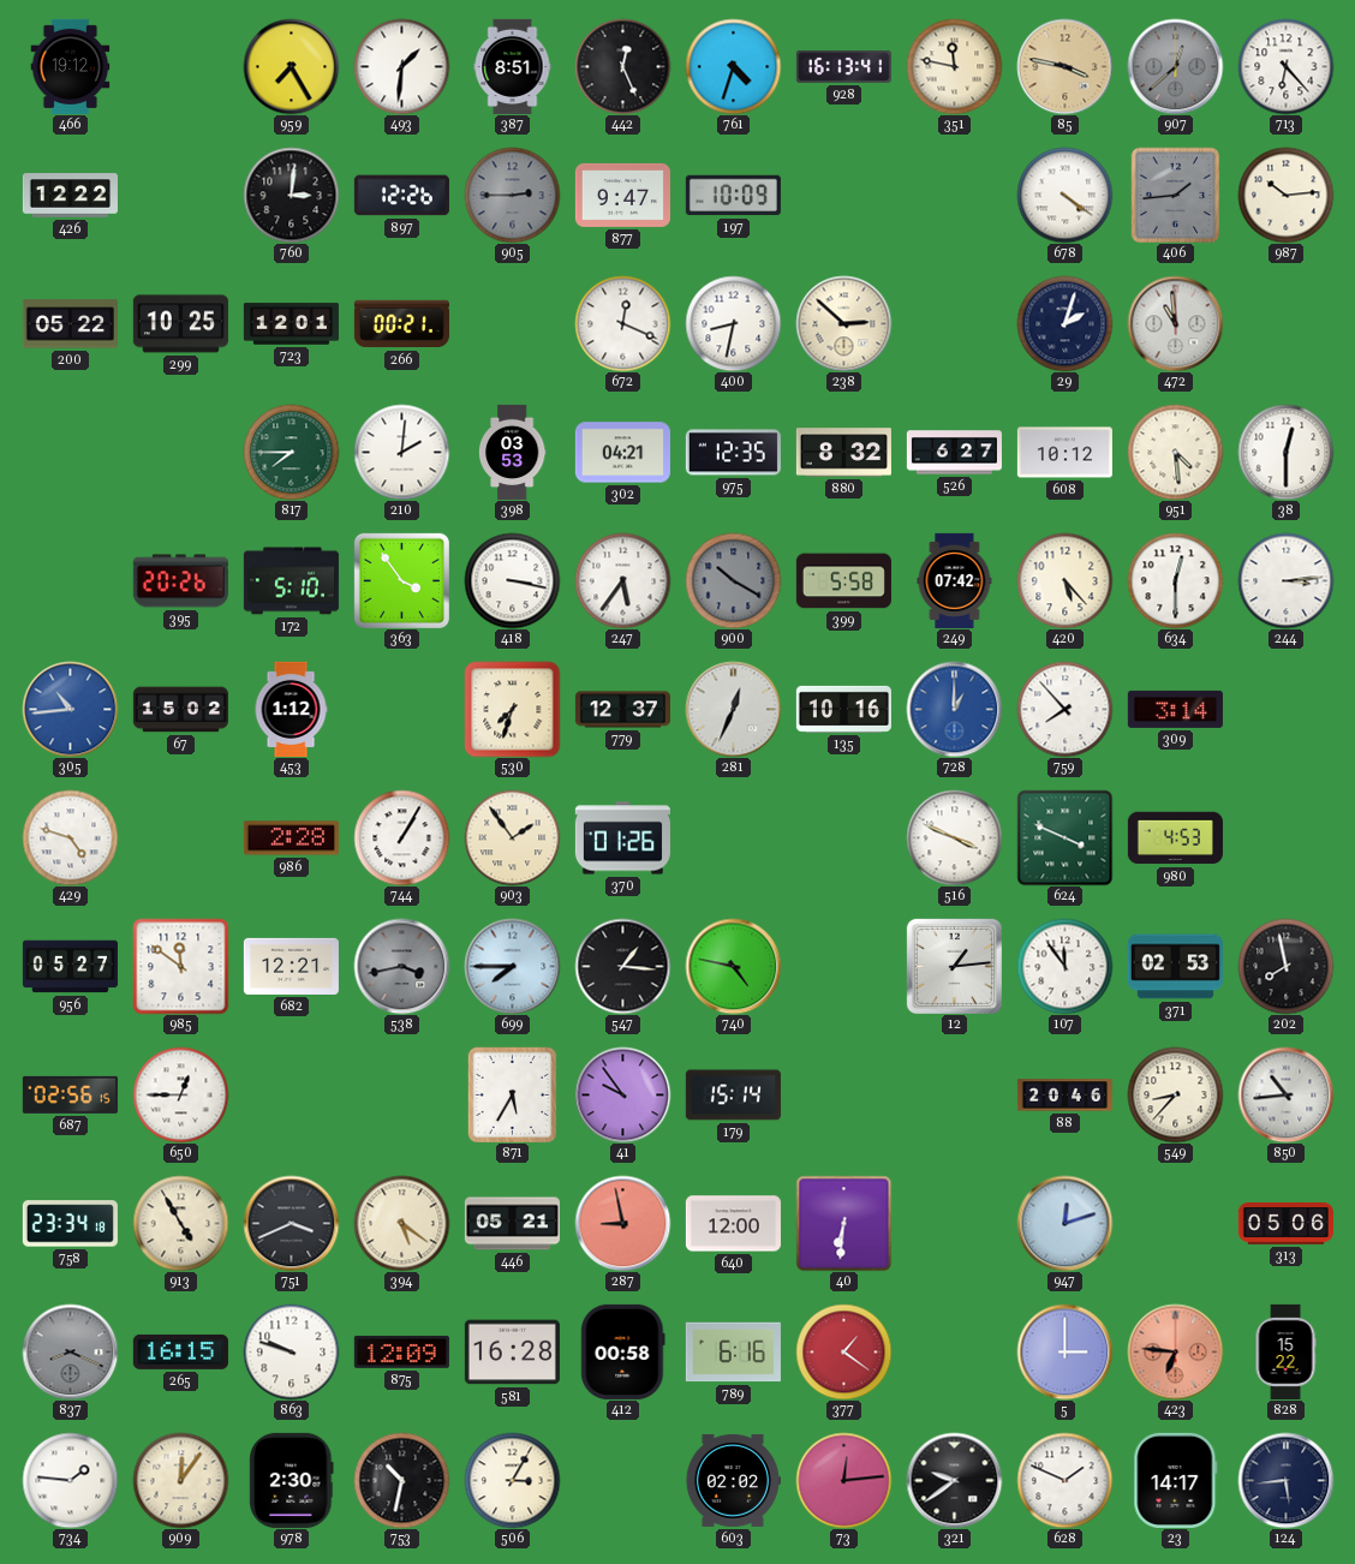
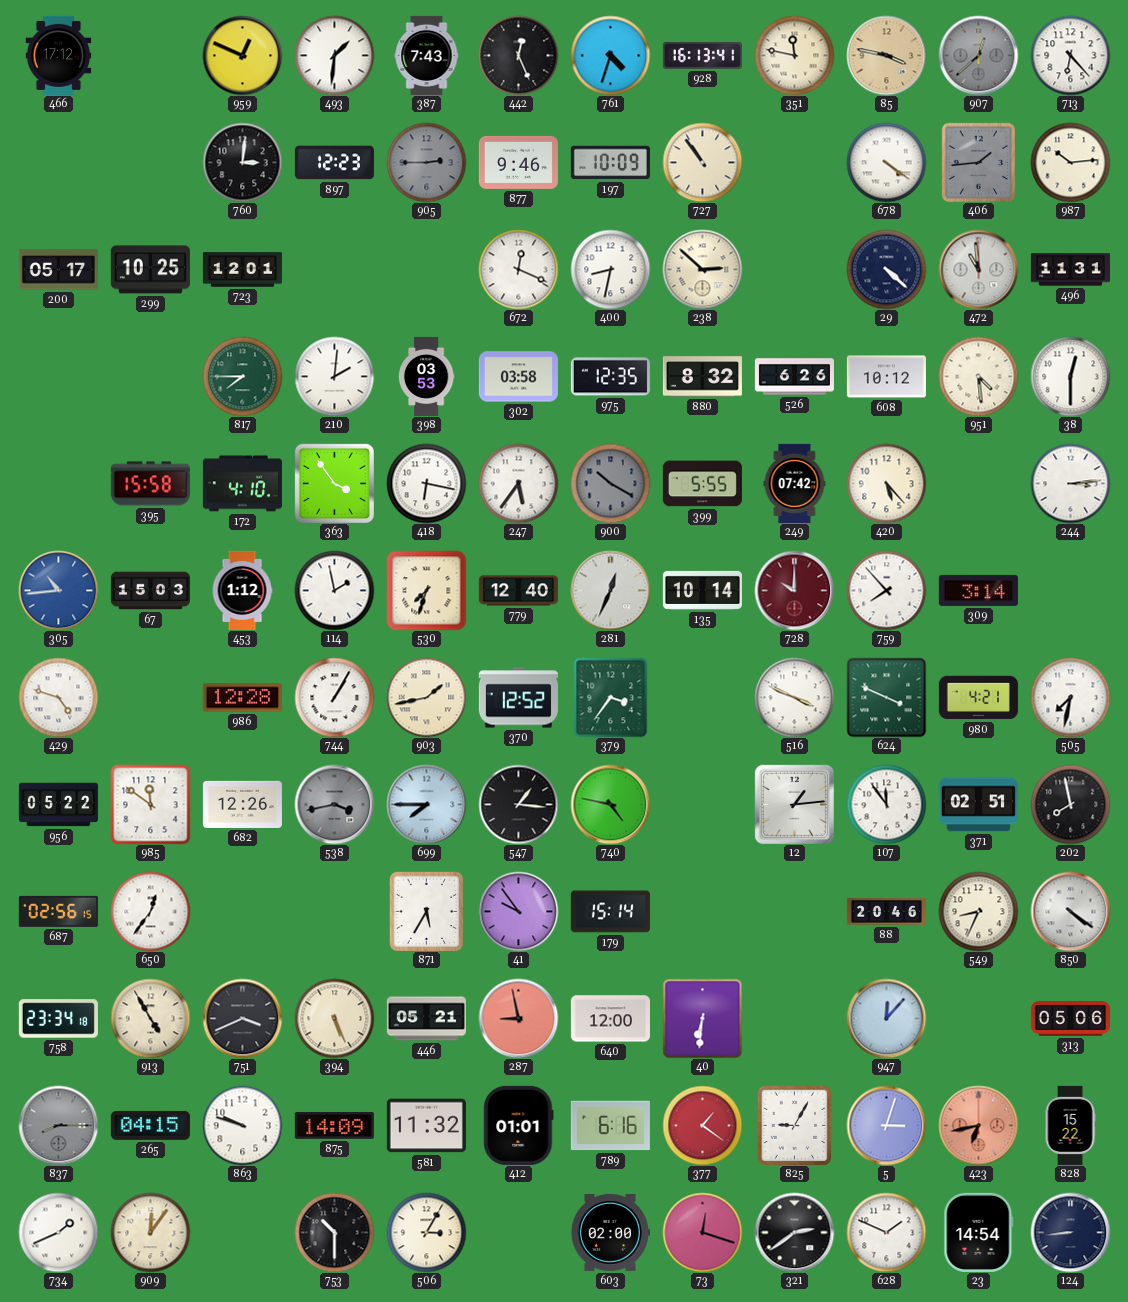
466: 19:12 -> 17:12 (59, 55)
959: 7:25 -> 12:49 (242, 55)
387: 8:51 -> 7:43 (427, 55)
426: 12:22 -> none (70, 196)
897: 12:26 -> 12:23 (334, 163)
877: 9:47 -> 9:46 (518, 162)
727: none -> 10:54 (702, 162)
200: 05:22 -> 05:17 (58, 270)
266: 00:21 -> none (401, 324)
29: 2:03 -> 4:22 (886, 269)
496: none -> 11:31 (1070, 270)
302: 04:21 -> 03:58 (518, 377)
526: 6:27 -> 6:26 (794, 377)
395: 20:26 -> 15:58 (150, 484)
172: 5:10 -> 4:10 (242, 484)
418: 3:17 -> 6:17 (426, 483)
399: 5:58 -> 5:55 (702, 484)
634: 12:30 -> none (1175, 580)
67: 15:02 -> 15:03 (150, 591)
114: none -> 1:58 (334, 590)
779: 12:37 -> 12:40 (518, 591)
135: 10:16 -> 10:14 (702, 590)
728: 1:00 -> 10:00 (794, 590)
728 dial: blue -> burgundy (794, 590)
986: 2:28 -> 12:28 (242, 698)
903: 1:54 -> 1:43 (426, 697)
370: 01:26 -> 12:52 (518, 698)
379: none -> 3:36 (611, 697)
980: 4:53 -> 4:21 (978, 698)
505: none -> 7:32 (1070, 697)
956: 05:27 -> 05:22 (58, 805)
682: 12:21 -> 12:26 (242, 804)
371: 02:53 -> 02:51 (978, 805)
650: 12:45 -> 12:36 (150, 911)
549: 8:37 -> 8:34 (978, 911)
850: 10:44 -> 4:21 (1070, 911)
394: 5:21 -> 5:26 (334, 1018)
947: 12:12 -> 12:07 (886, 1018)
837: 8:19 -> 8:15 (58, 1125)
265: 16:15 -> 04:15 (150, 1125)
875: 12:09 -> 14:09 (334, 1125)
581: 16:28 -> 11:32 (426, 1126)
412: 00:58 -> 01:01 (519, 1125)
825: none -> 9:05 (795, 1125)
5: 3:00 -> 3:03 (886, 1125)
423: 6:46 -> 6:43 (978, 1125)
734: 1:46 -> 1:41 (58, 1232)
978: 2:30 -> none (292, 1480)
753: 10:32 -> 10:30 (334, 1232)
603: 02:02 -> 02:00 (610, 1232)
73: 12:14 -> 12:18 (702, 1232)
321: 9:39 -> 2:39 (794, 1232)
23: 14:17 -> 14:54 (979, 1232)
124: 5:44 -> 8:44 (1070, 1232)
